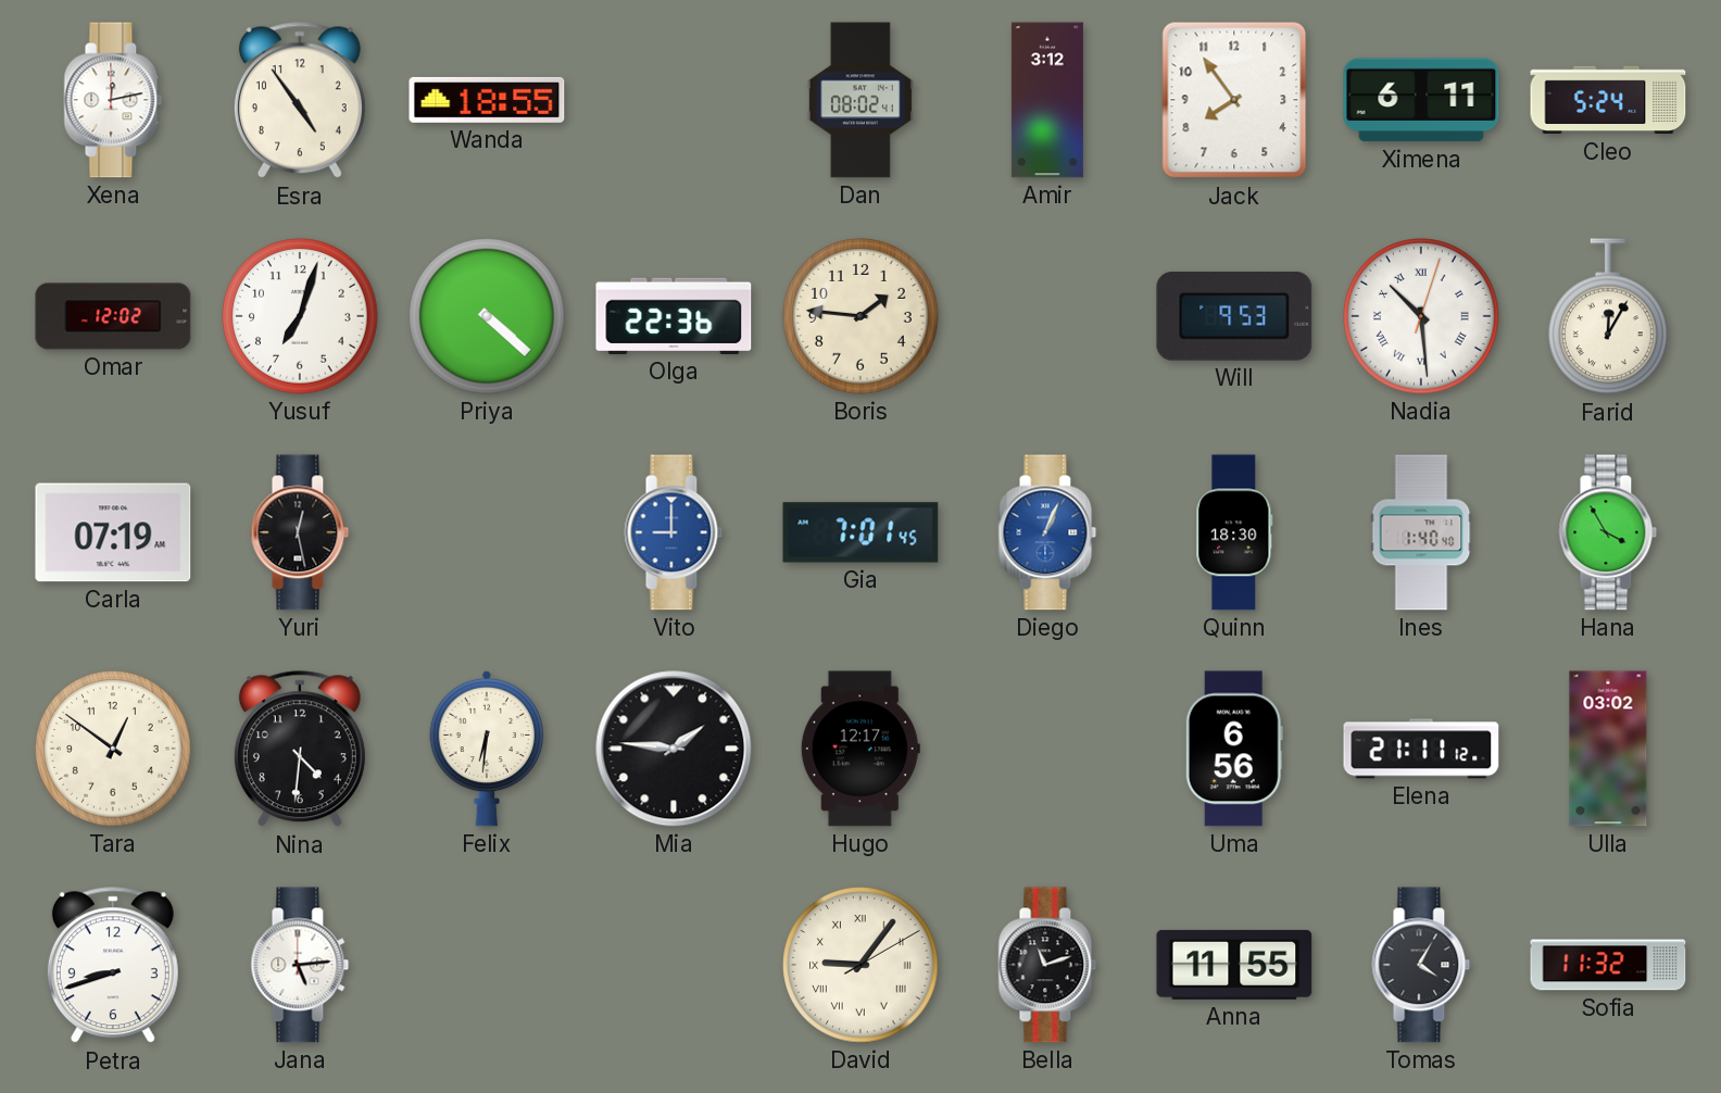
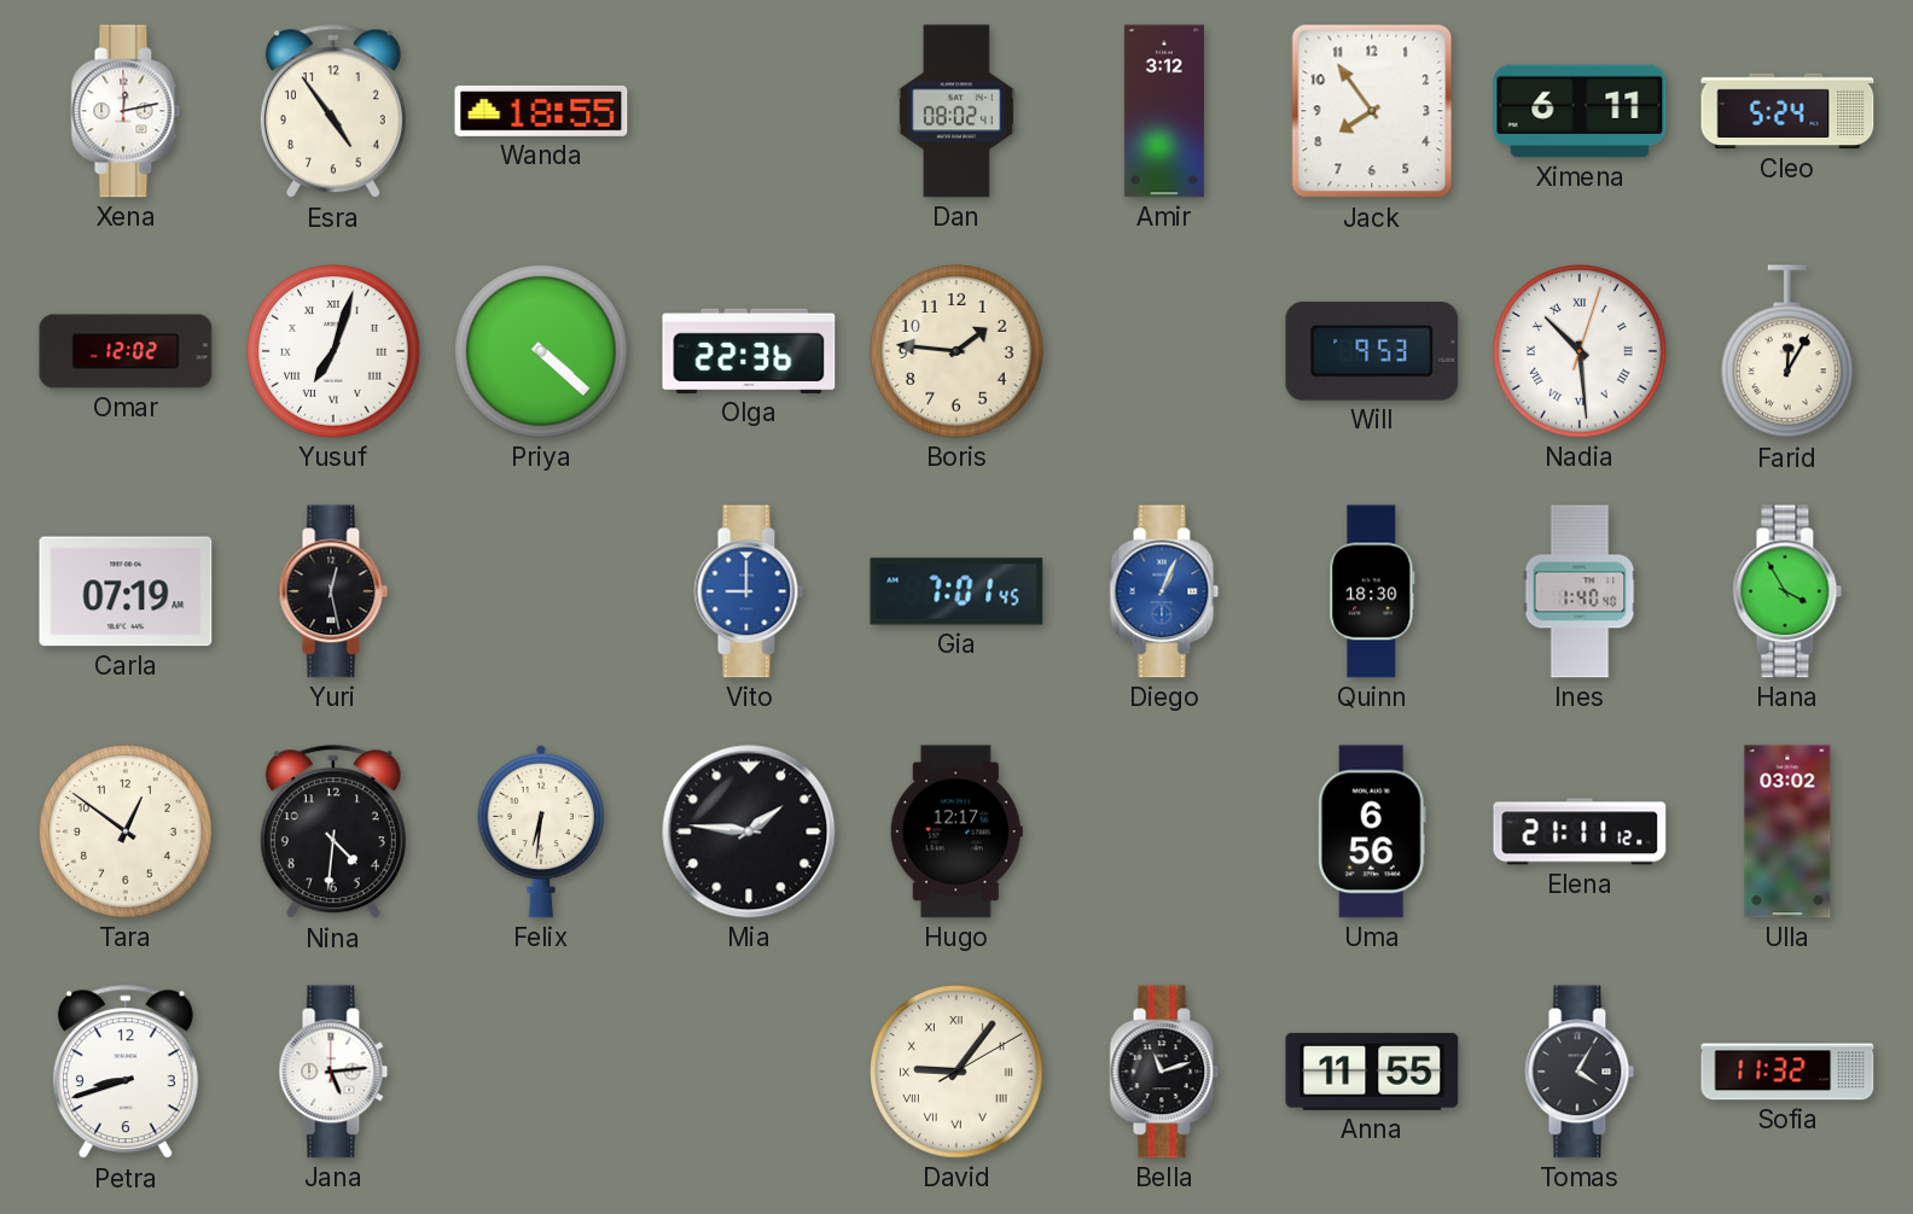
Yusuf numerals: Arabic -> Roman (333, 351)
